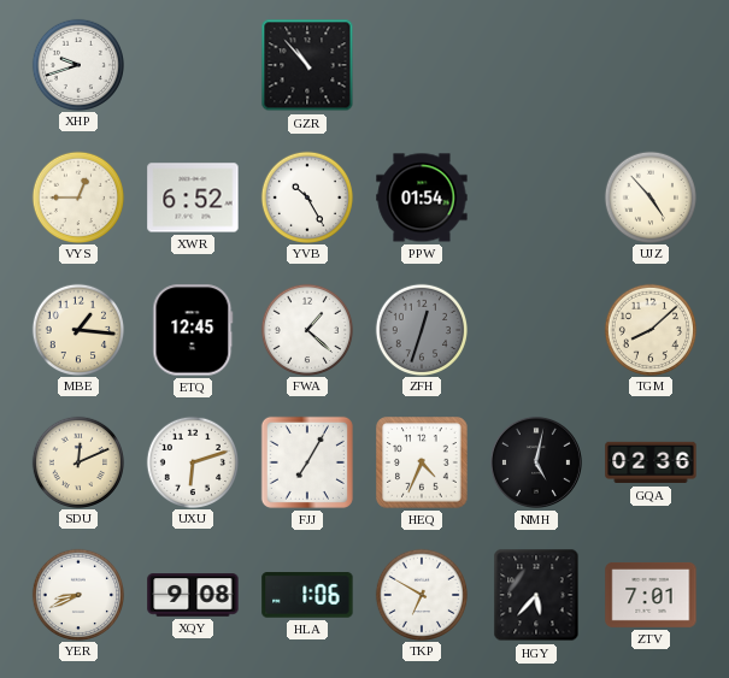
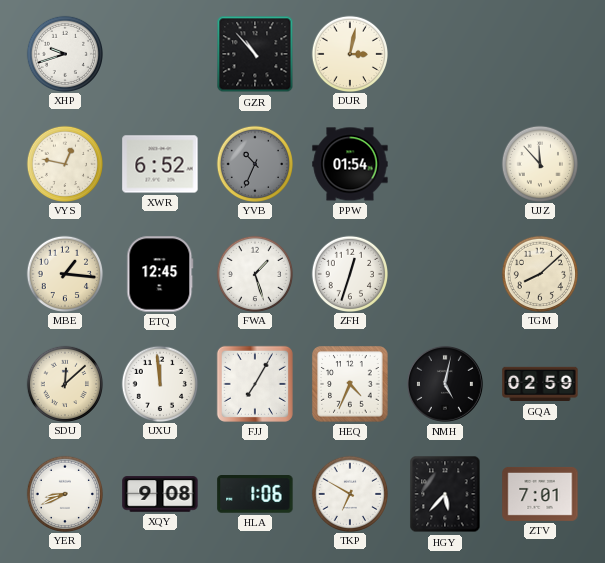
DUR: none -> 3:02 (349, 53)
VYS: 12:45 -> 12:47 (64, 163)
YVB: 10:25 -> 10:34 (254, 163)
YVB dial: white -> grey (254, 163)
UJZ: 4:53 -> 11:53 (539, 163)
FWA: 1:22 -> 1:27 (254, 273)
ZFH dial: grey -> white (349, 273)
SDU: 12:11 -> 12:08 (64, 383)
UXU: 6:12 -> 11:59 (159, 383)
GQA: 02:36 -> 02:59 (540, 384)
